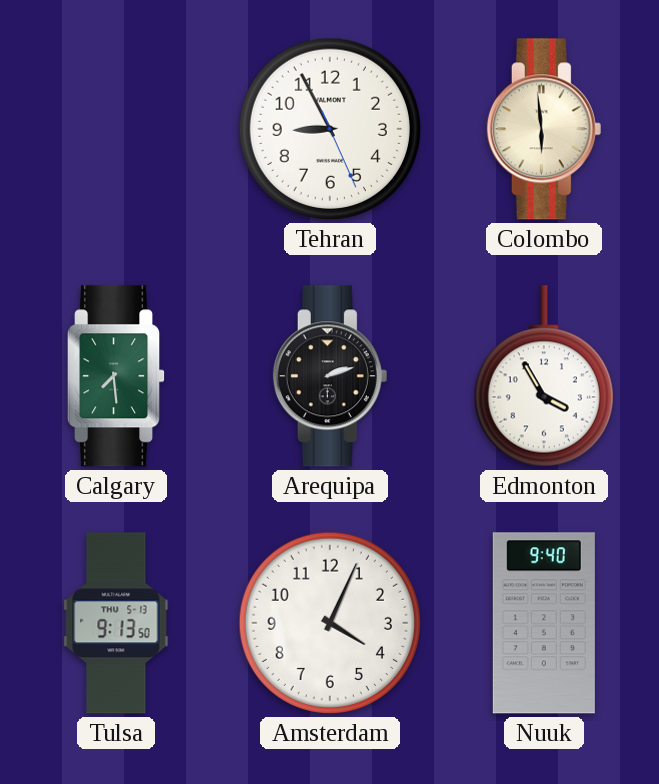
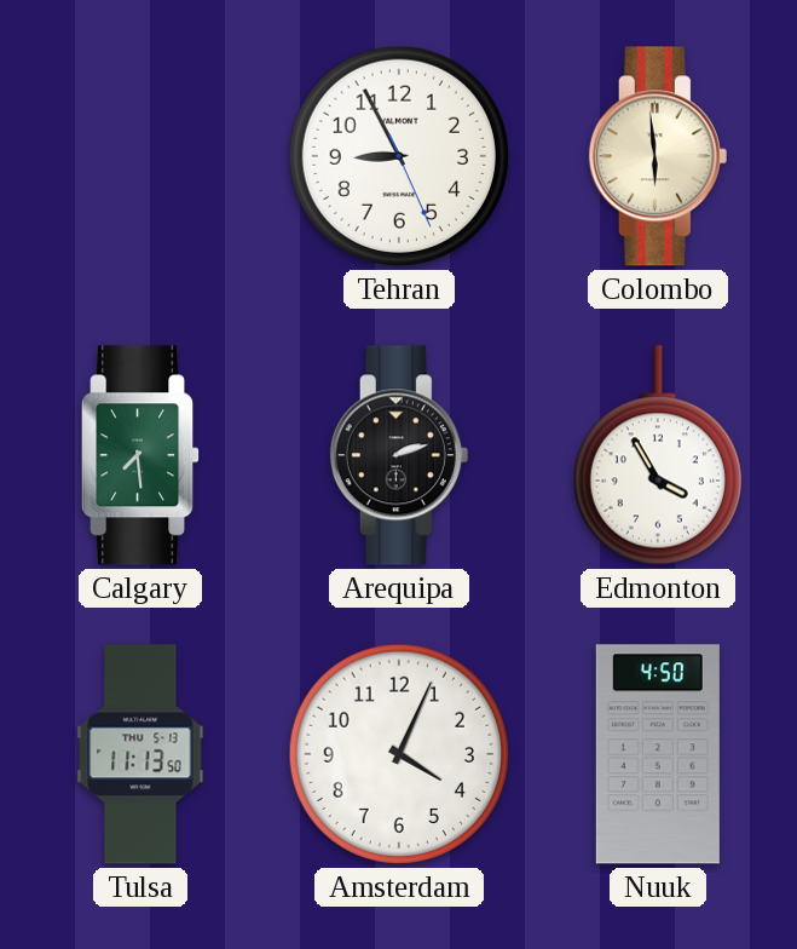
Tulsa: 9:13 -> 11:13 (140, 754)
Nuuk: 9:40 -> 4:50 (658, 754)
